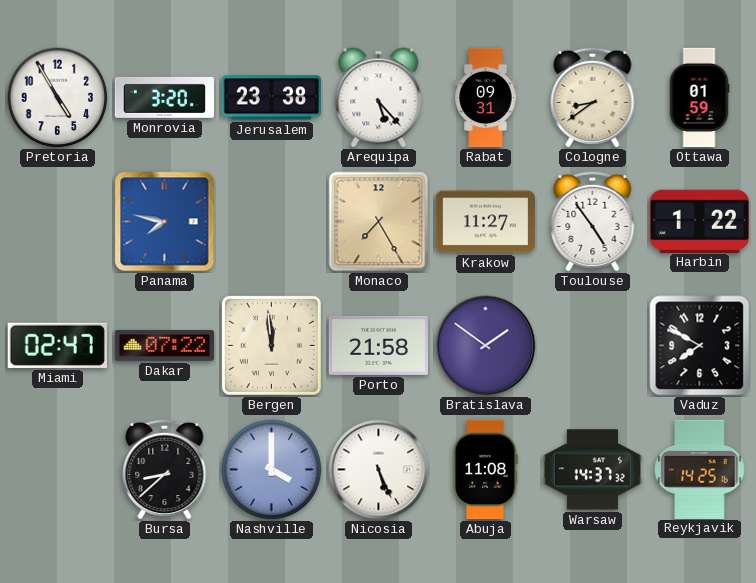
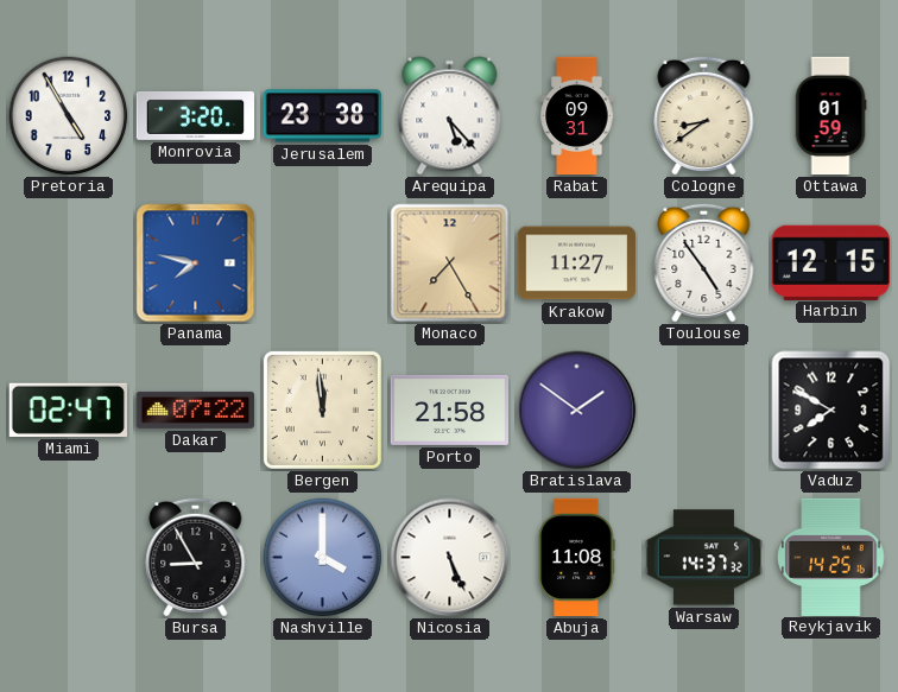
Harbin: 1:22 -> 12:15 (830, 262)
Bursa: 8:38 -> 8:55 (196, 557)
